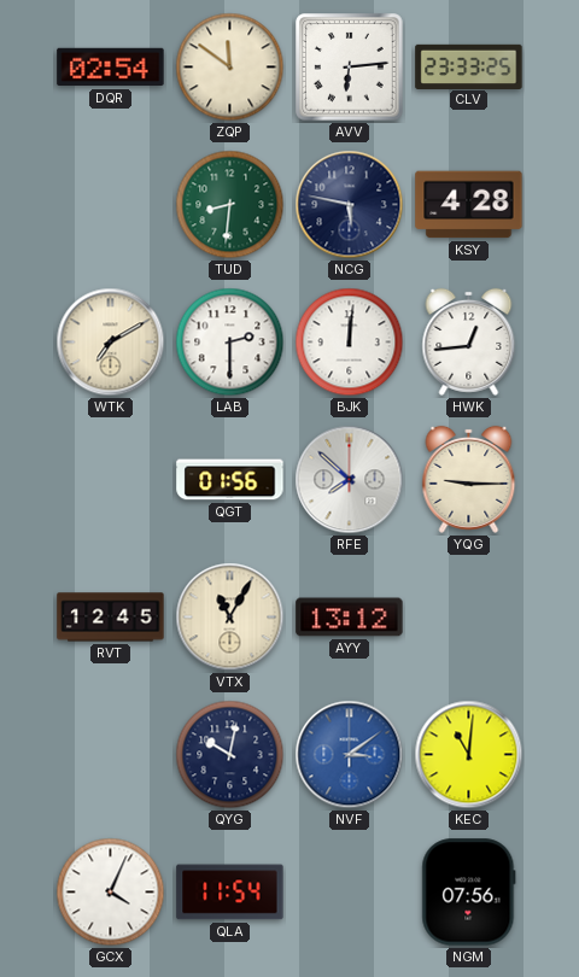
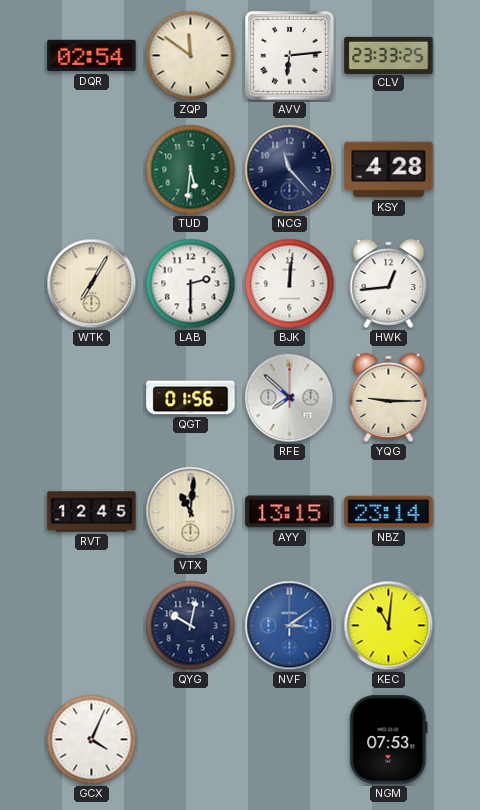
TUD: 8:31 -> 5:31 (191, 170)
NCG: 5:47 -> 11:23 (290, 170)
WTK: 7:10 -> 7:05 (92, 284)
VTX: 11:05 -> 11:01 (191, 512)
AYY: 13:12 -> 13:15 (290, 512)
NBZ: none -> 23:14 (389, 512)
QLA: 11:54 -> none (230, 893)
NGM: 07:56 -> 07:53 (389, 740)
